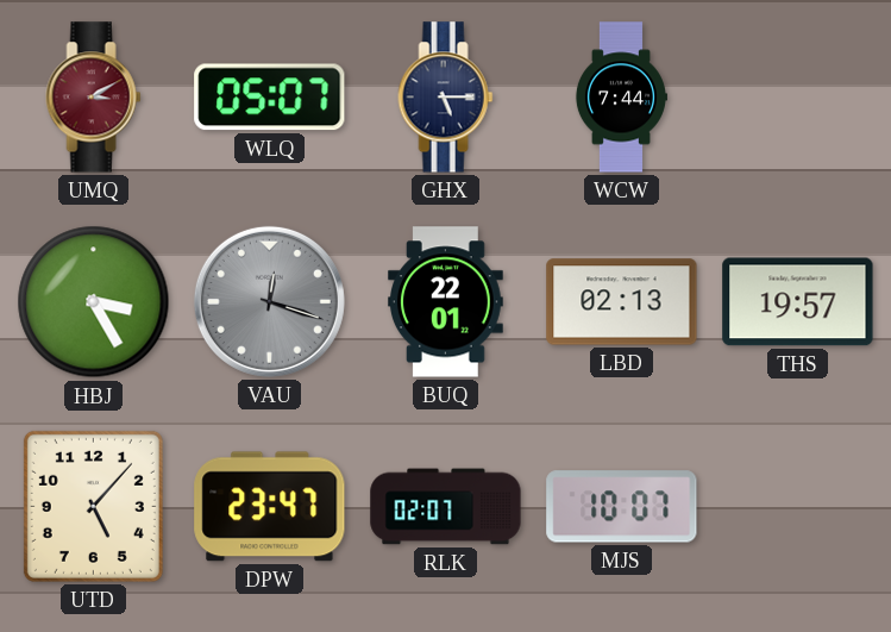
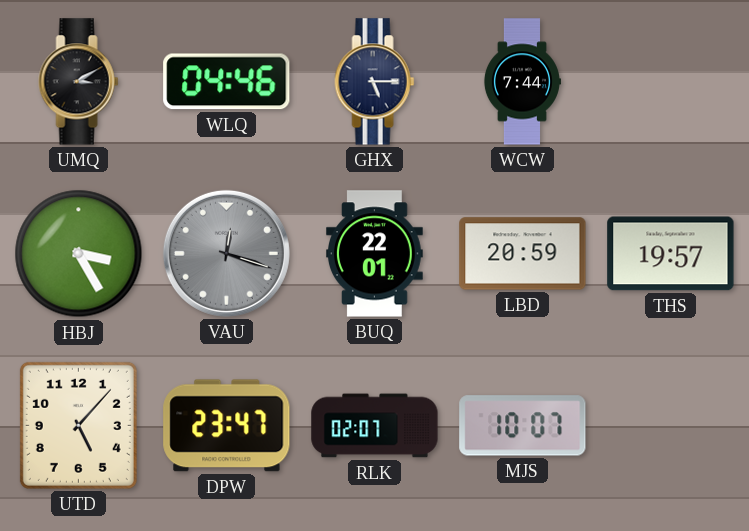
UMQ dial: burgundy -> black (79, 82)
WLQ: 05:07 -> 04:46 (227, 82)
LBD: 02:13 -> 20:59 (523, 254)
